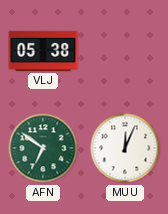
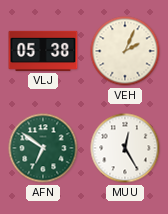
VEH: none -> 2:04 (125, 51)
MUU: 12:04 -> 12:25 (125, 148)
